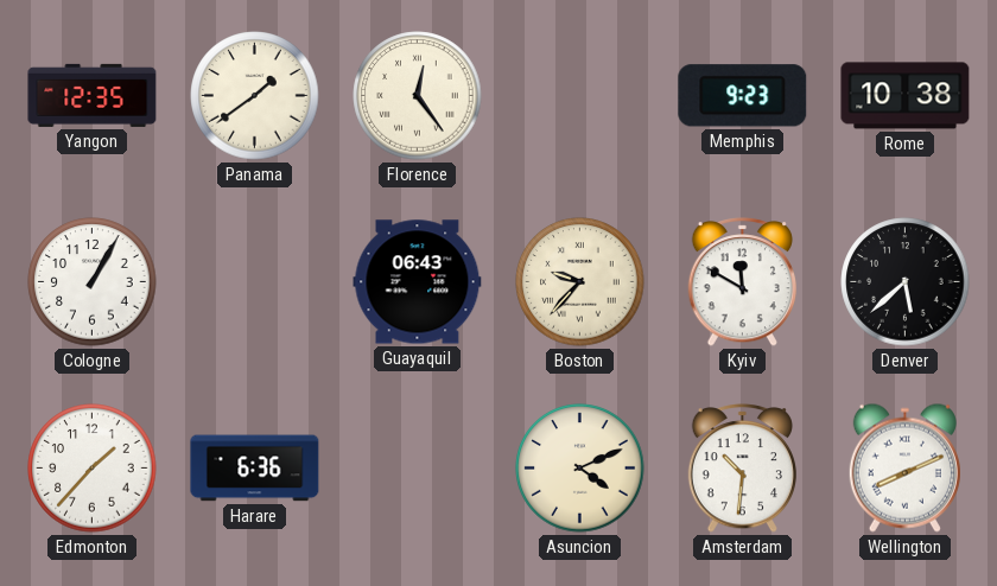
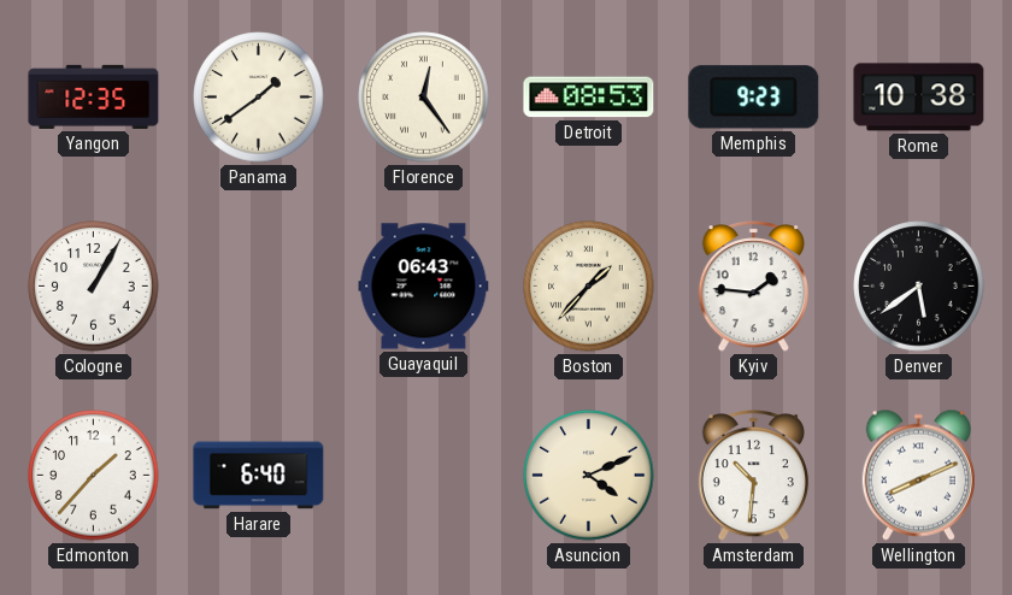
Detroit: none -> 08:53 (589, 98)
Boston: 9:37 -> 1:37 (589, 287)
Kyiv: 11:50 -> 1:46 (753, 287)
Denver: 5:38 -> 5:39 (919, 287)
Harare: 6:36 -> 6:40 (259, 476)
